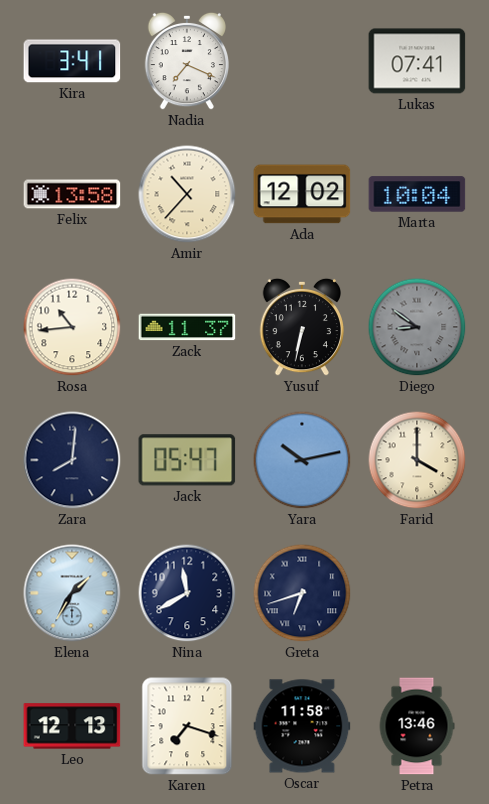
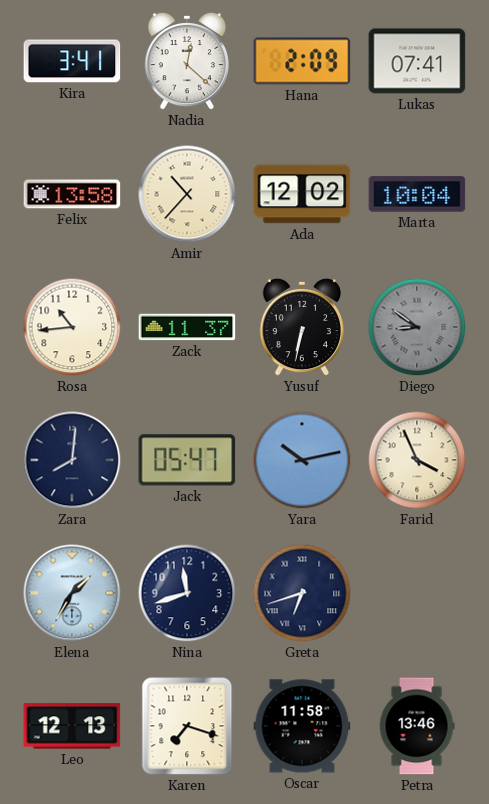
Nadia: 7:19 -> 12:22 (186, 61)
Hana: none -> 2:09 (302, 61)
Farid: 4:00 -> 3:56 (417, 460)
Nina: 11:40 -> 11:42 (187, 593)
